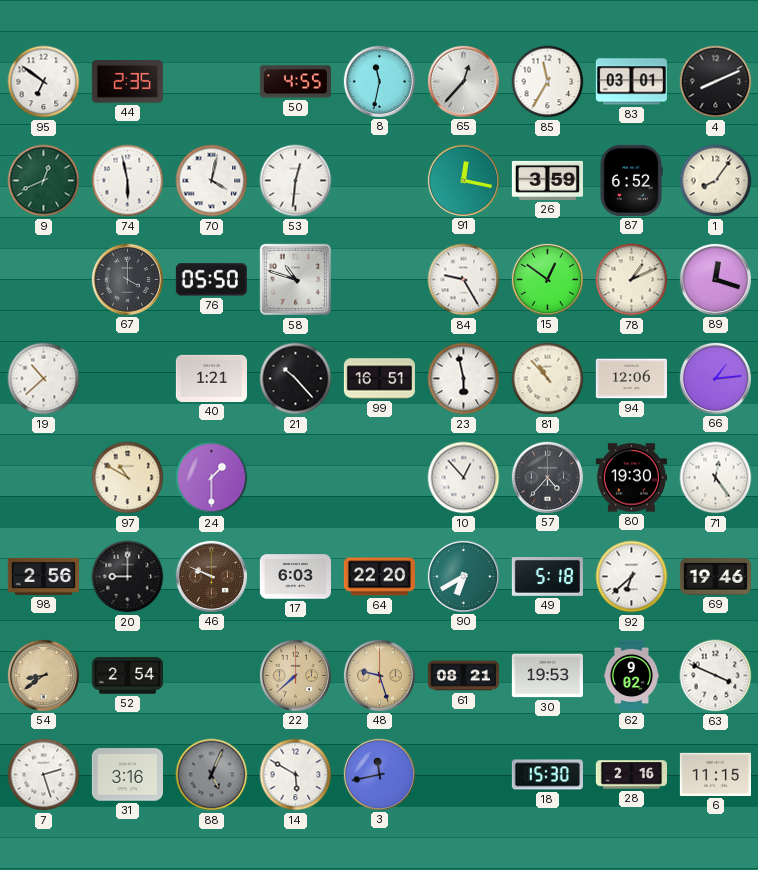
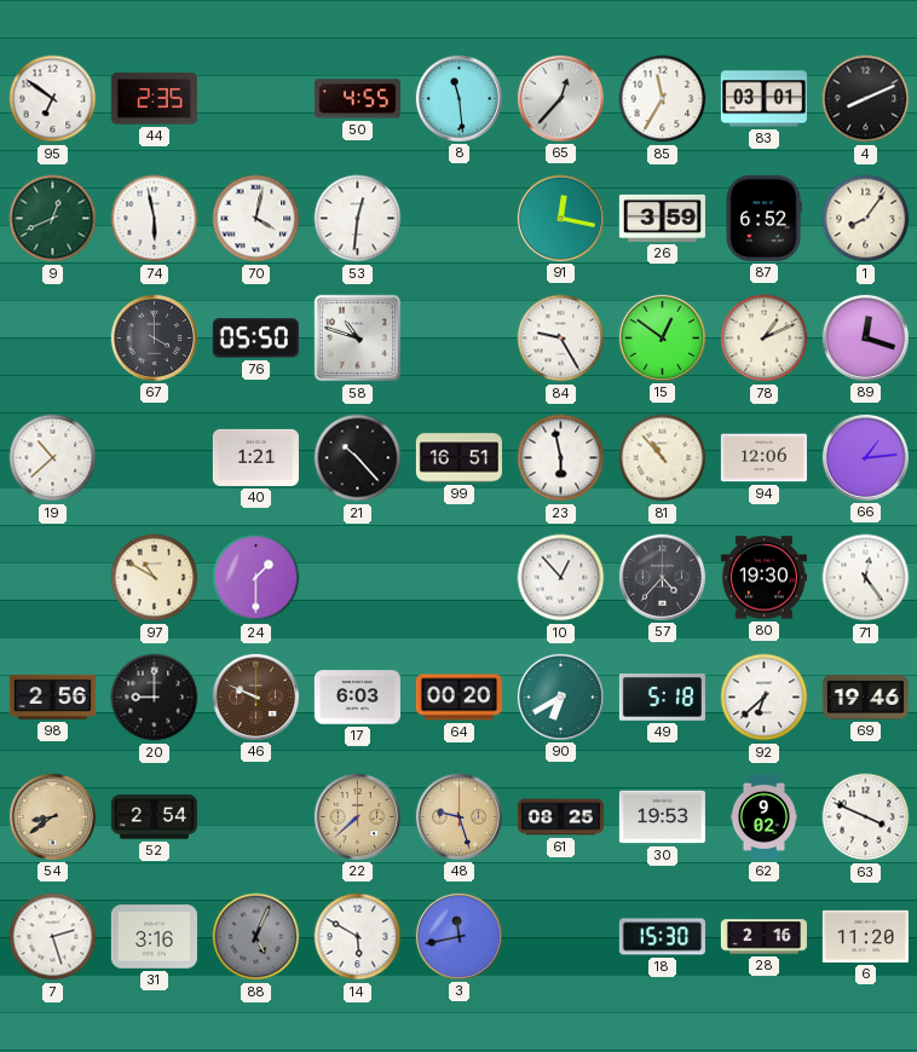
8: 11:32 -> 11:29 (458, 98)
64: 22:20 -> 00:20 (458, 698)
61: 08:21 -> 08:25 (560, 817)
6: 11:15 -> 11:20 (865, 936)
